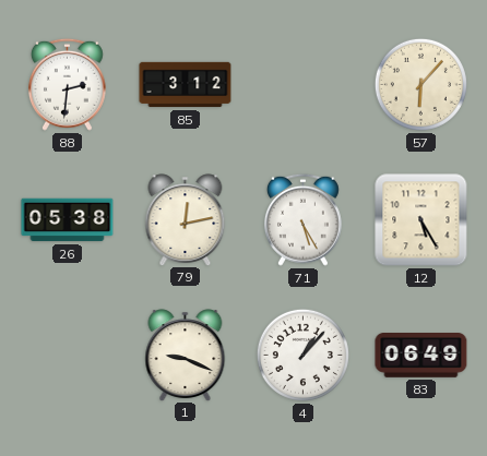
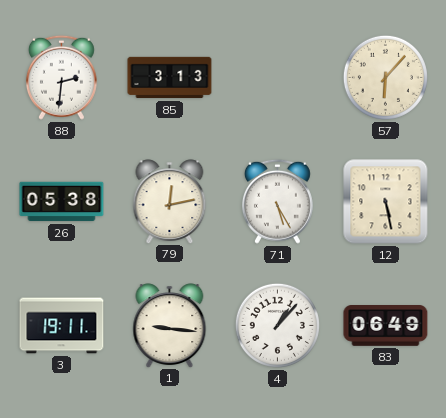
85: 3:12 -> 3:13 (170, 78)
12: 5:25 -> 5:28 (386, 202)
3: none -> 19:11 (62, 326)
1: 9:19 -> 9:16 (170, 325)
